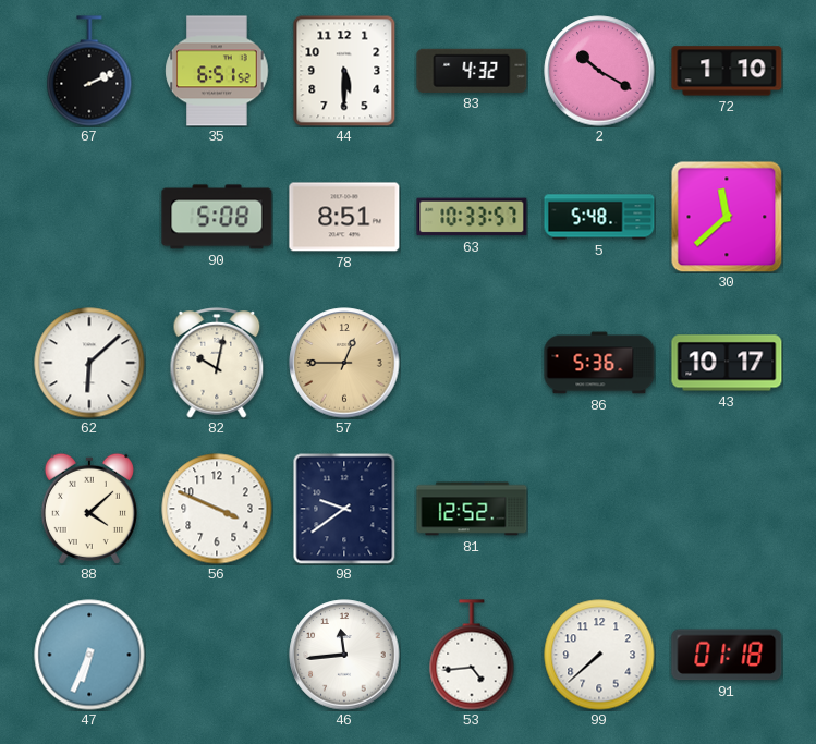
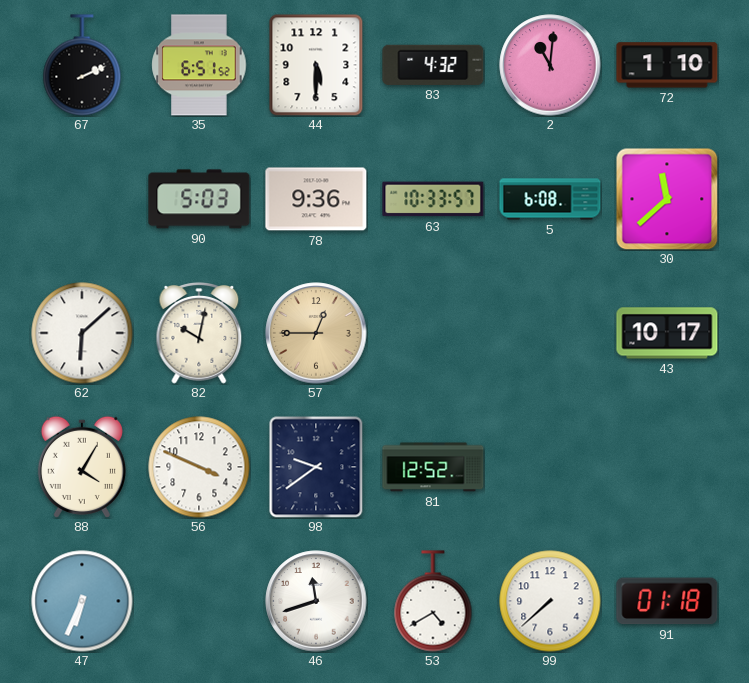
2: 10:20 -> 11:01 (550, 65)
90: 5:08 -> 5:03 (199, 199)
78: 8:51 -> 9:36 (316, 199)
5: 5:48 -> 6:08 (550, 199)
86: 5:36 -> none (599, 363)
88: 4:08 -> 4:05 (82, 467)
46: 11:44 -> 11:42 (316, 601)
53: 4:44 -> 4:40 (433, 601)
